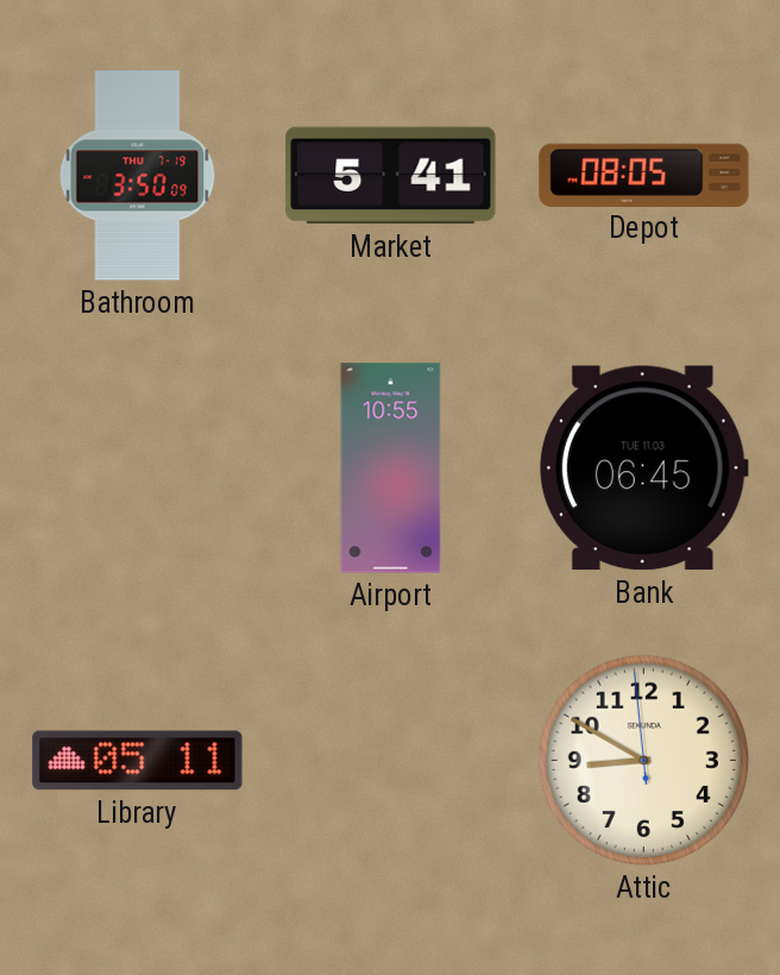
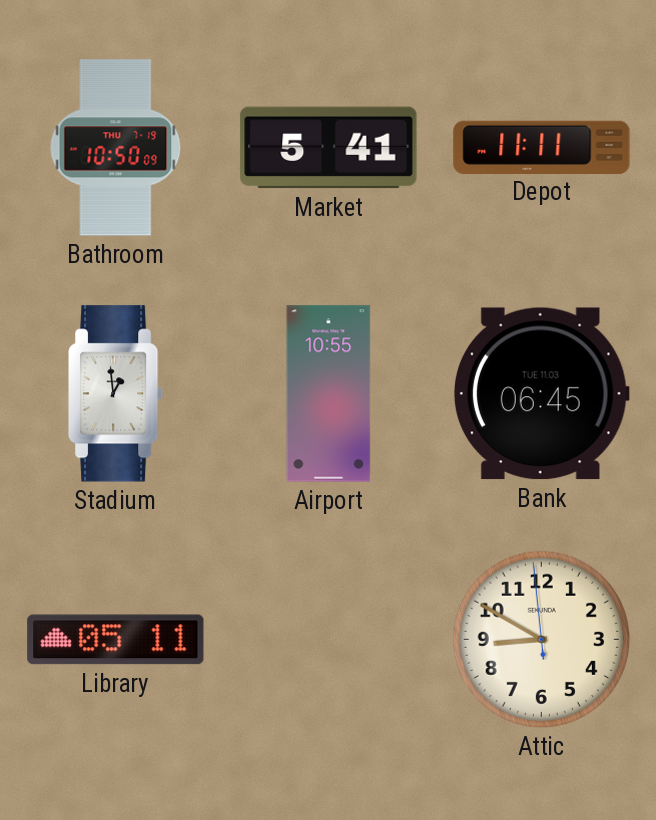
Bathroom: 3:50 -> 10:50 (116, 148)
Depot: 08:05 -> 11:11 (542, 147)
Stadium: none -> 12:59 (117, 394)
